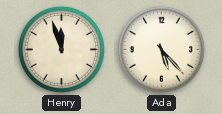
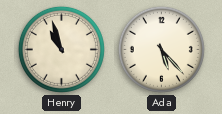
Henry: 11:57 -> 10:57 (61, 49)
